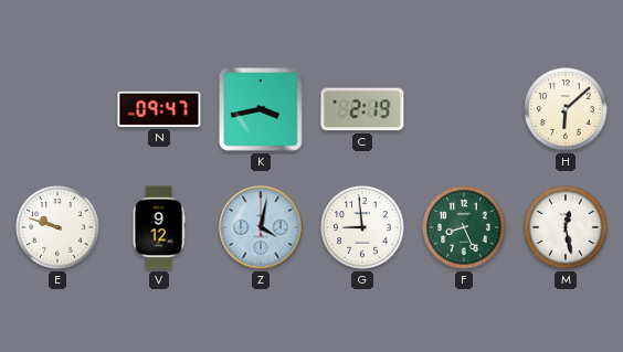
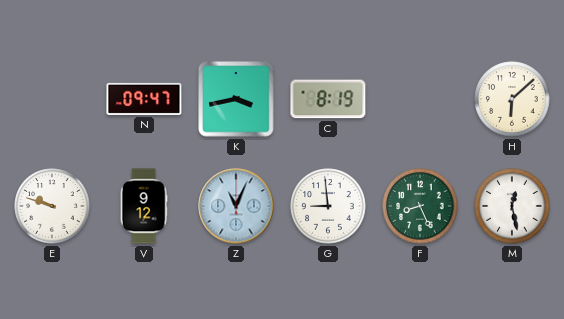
C: 2:19 -> 8:19 (328, 99)
Z: 4:02 -> 11:04 (236, 206)
